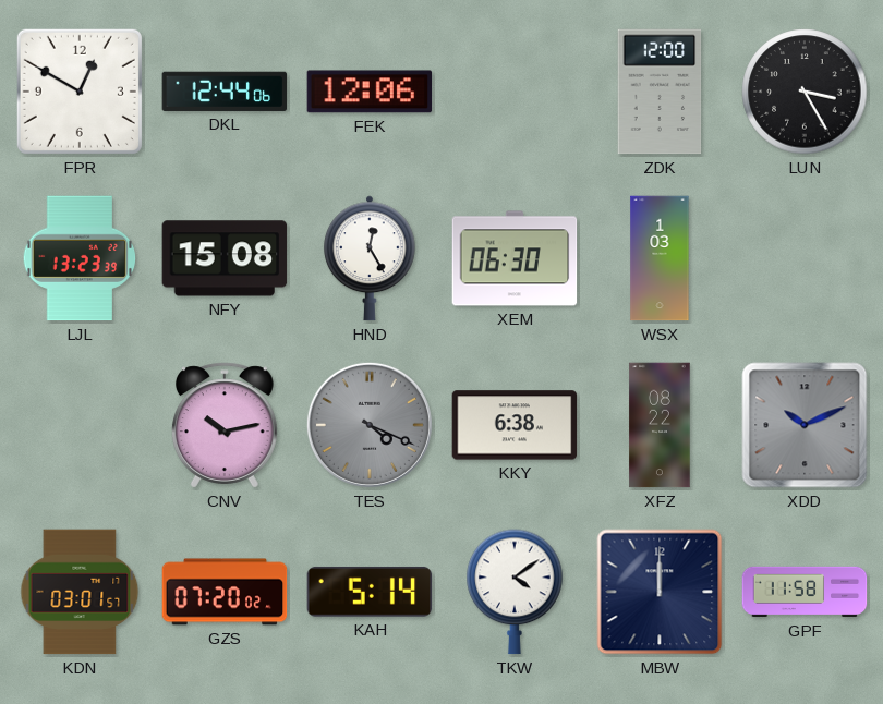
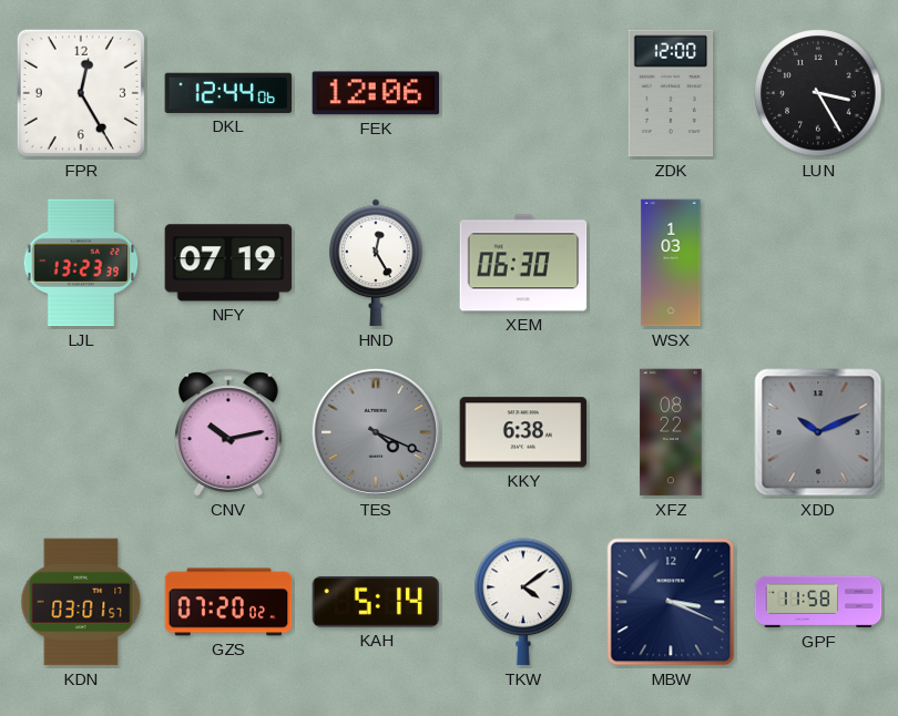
FPR: 12:50 -> 12:25 (81, 93)
NFY: 15:08 -> 07:19 (228, 263)
MBW: 12:00 -> 3:19 (671, 602)
